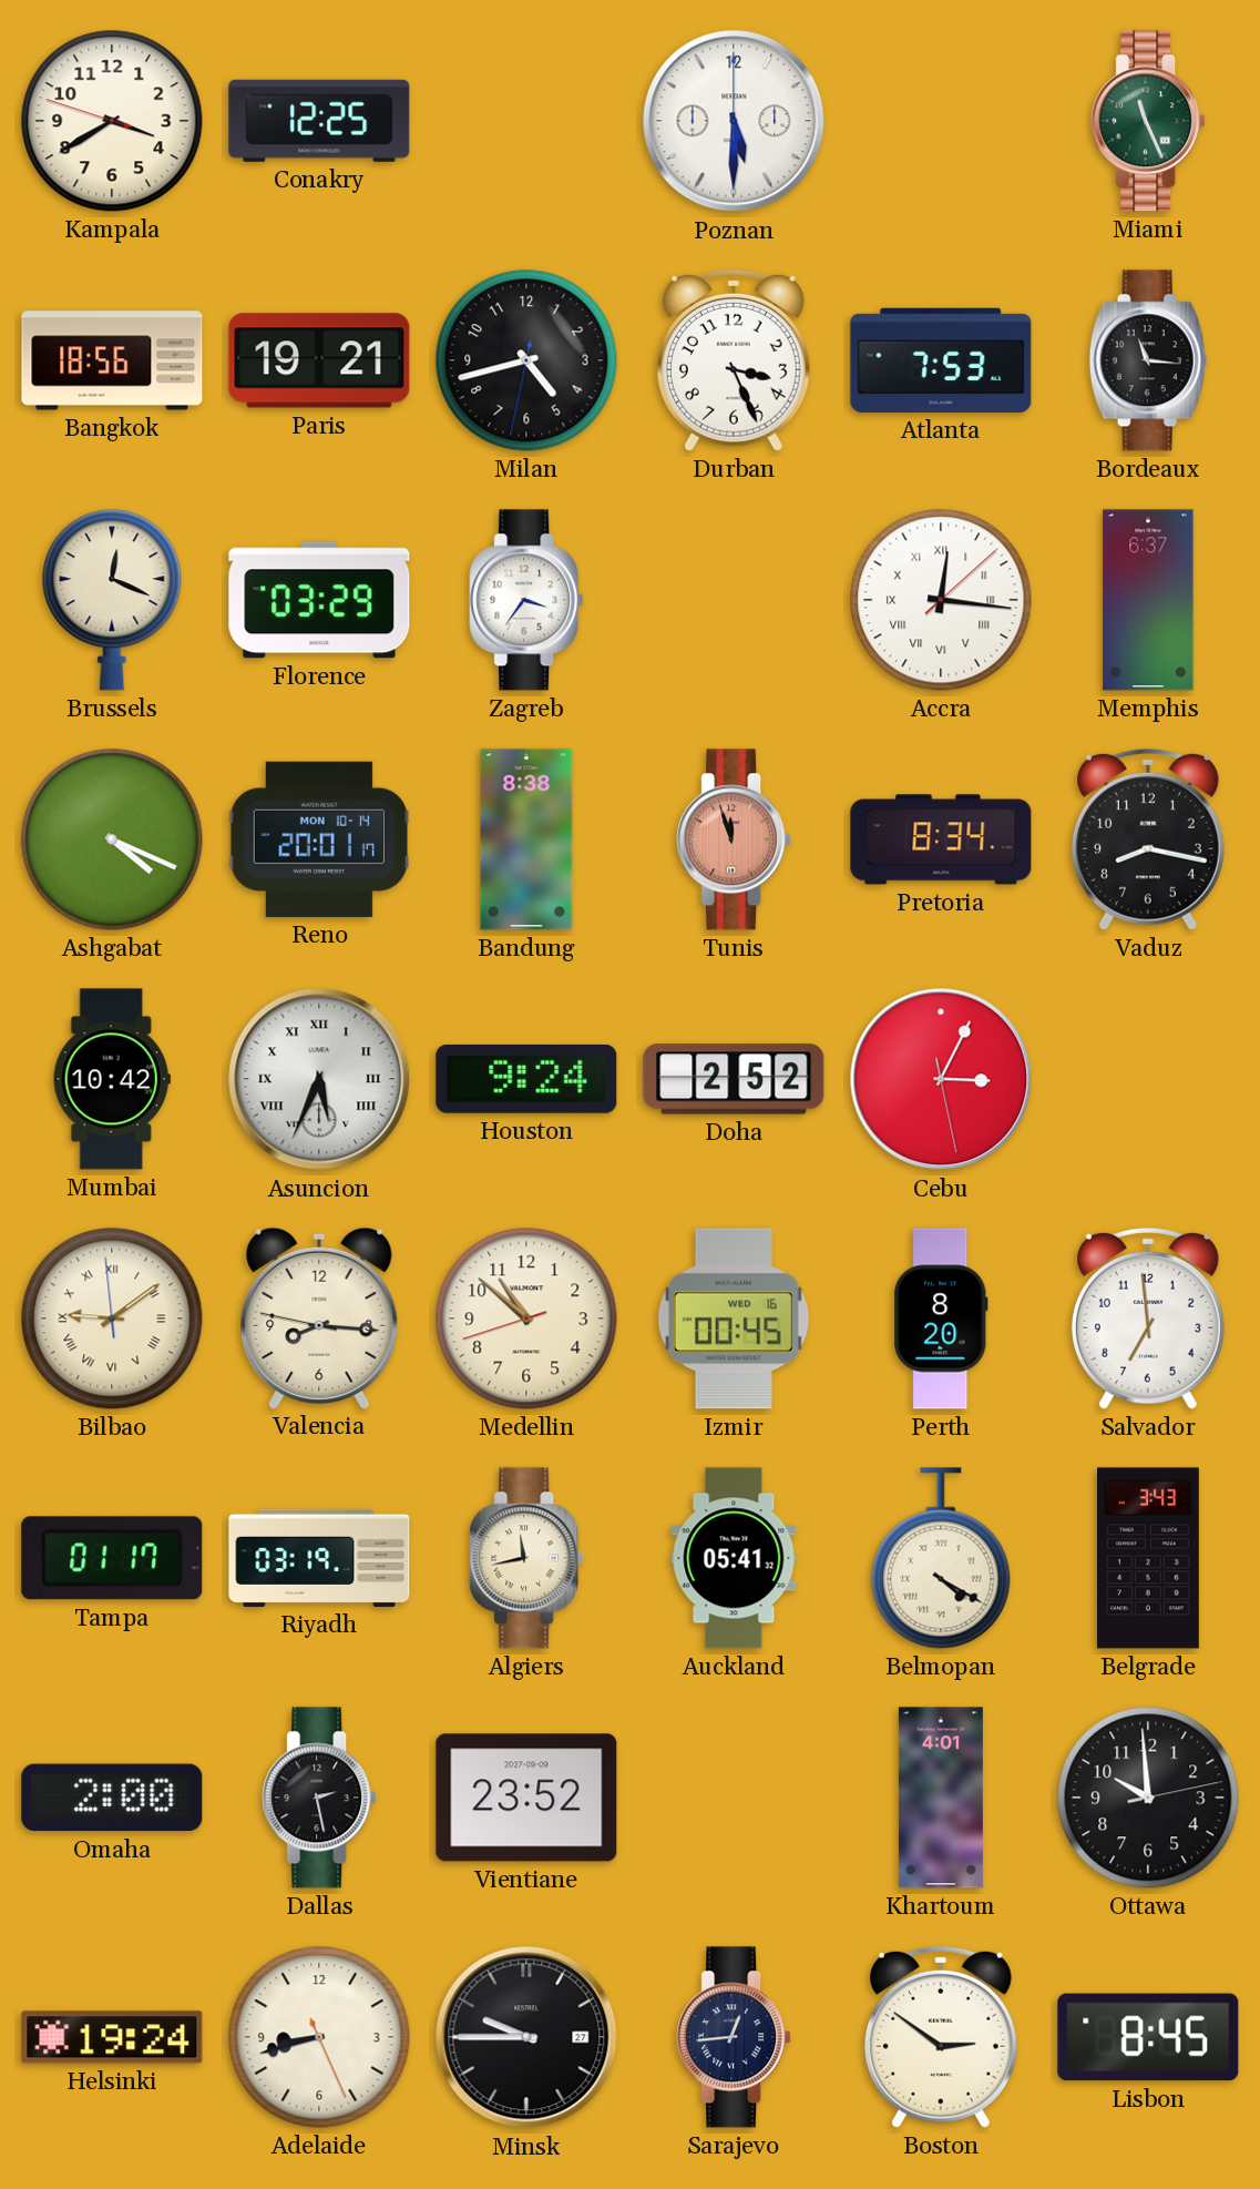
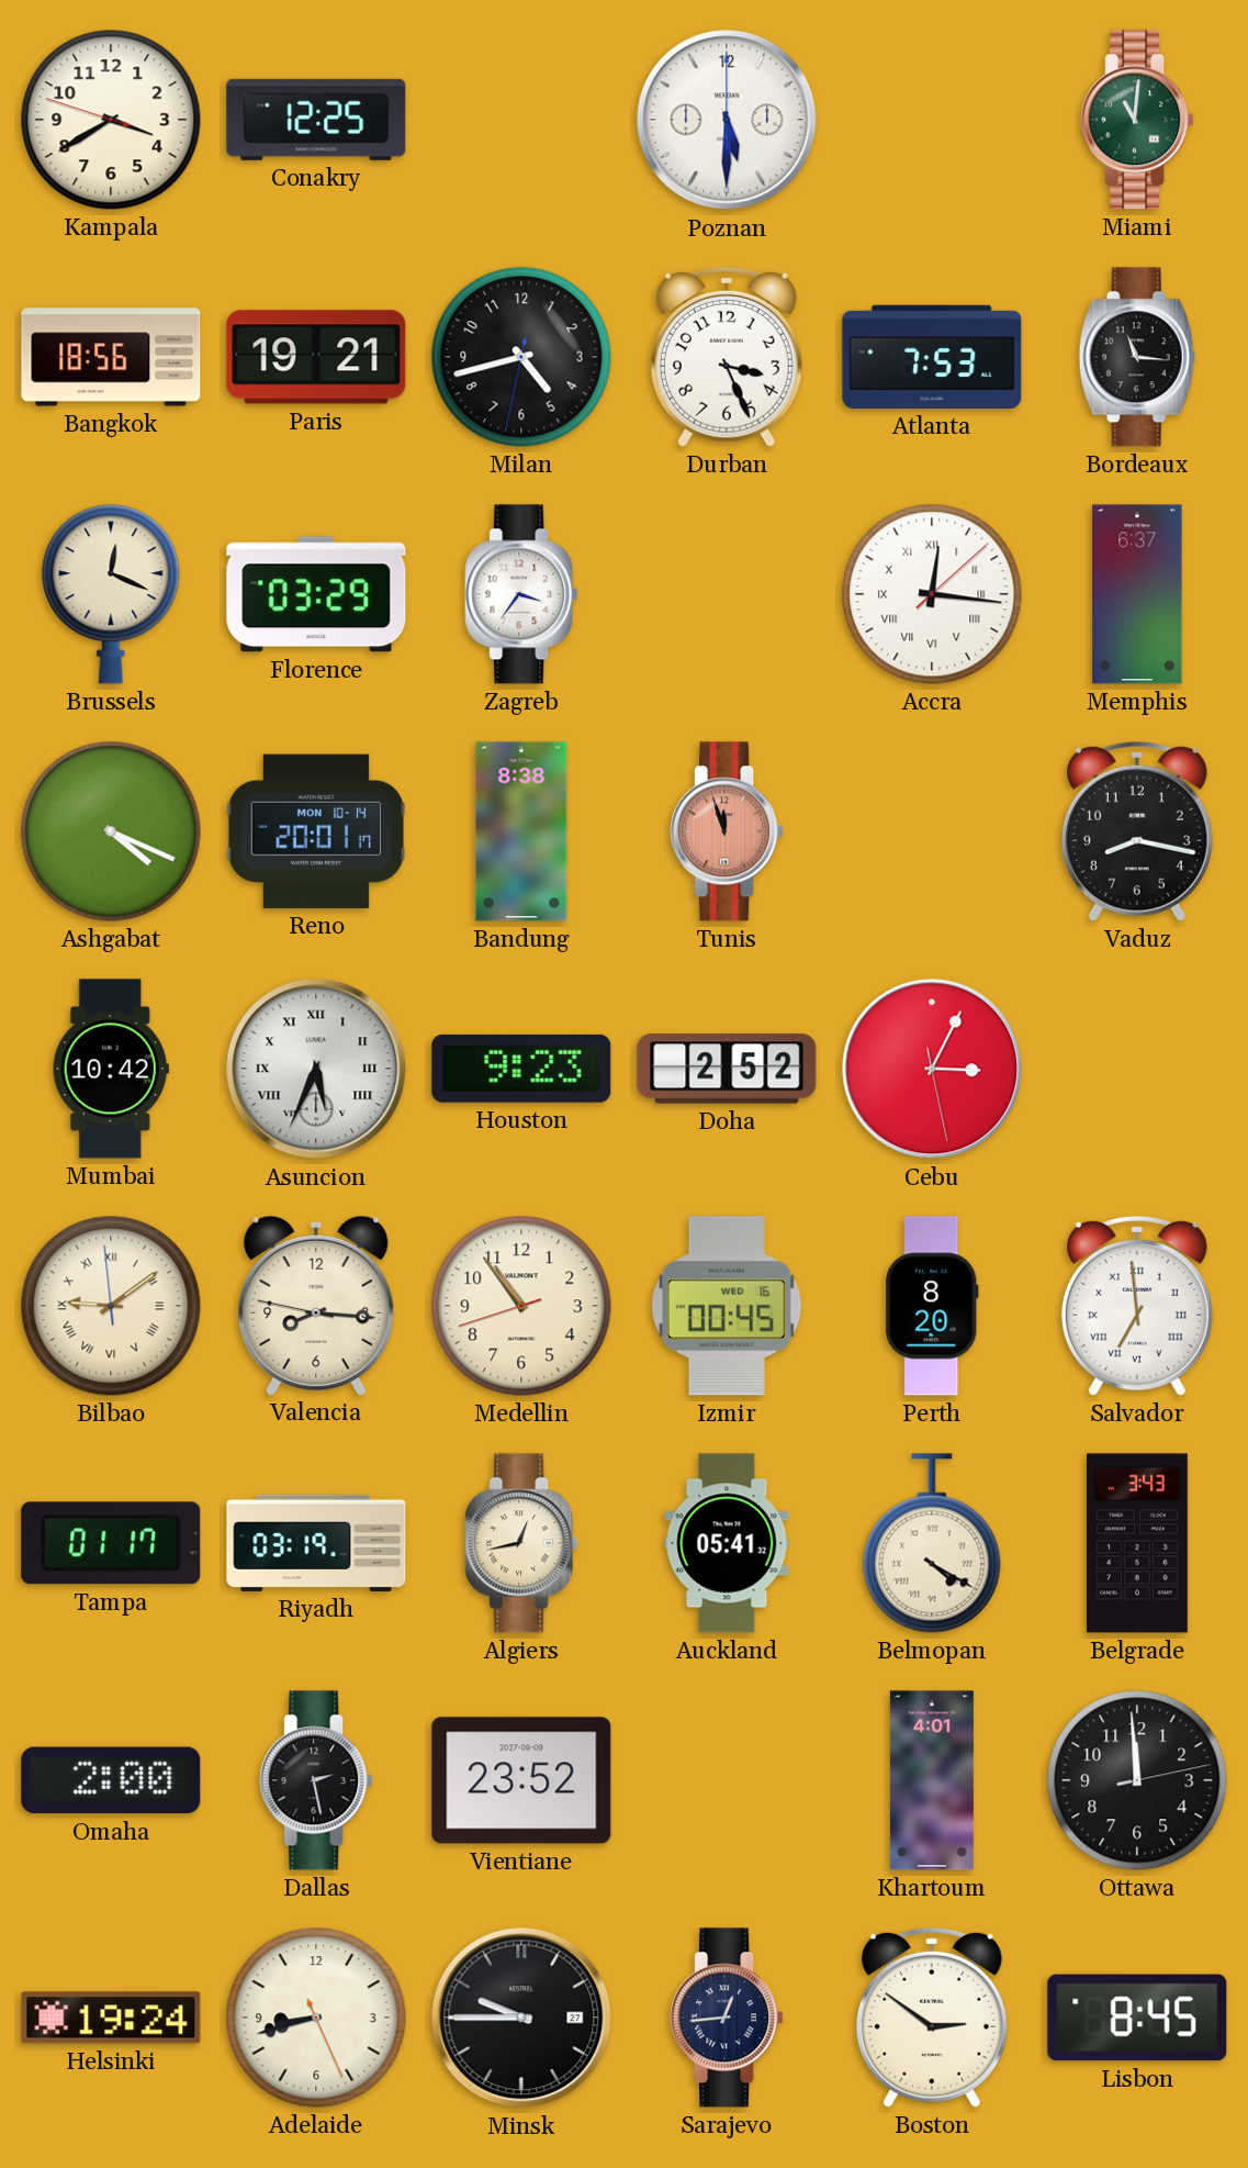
Miami: 11:26 -> 11:01 (1137, 120)
Pretoria: 8:34 -> none (941, 839)
Houston: 9:24 -> 9:23 (521, 1069)
Medellin: 10:51 -> 10:53 (521, 1306)
Salvador numerals: Arabic -> Roman (1137, 1306)
Algiers: 11:43 -> 12:43 (521, 1543)
Ottawa: 9:59 -> 11:59 (1137, 1780)
